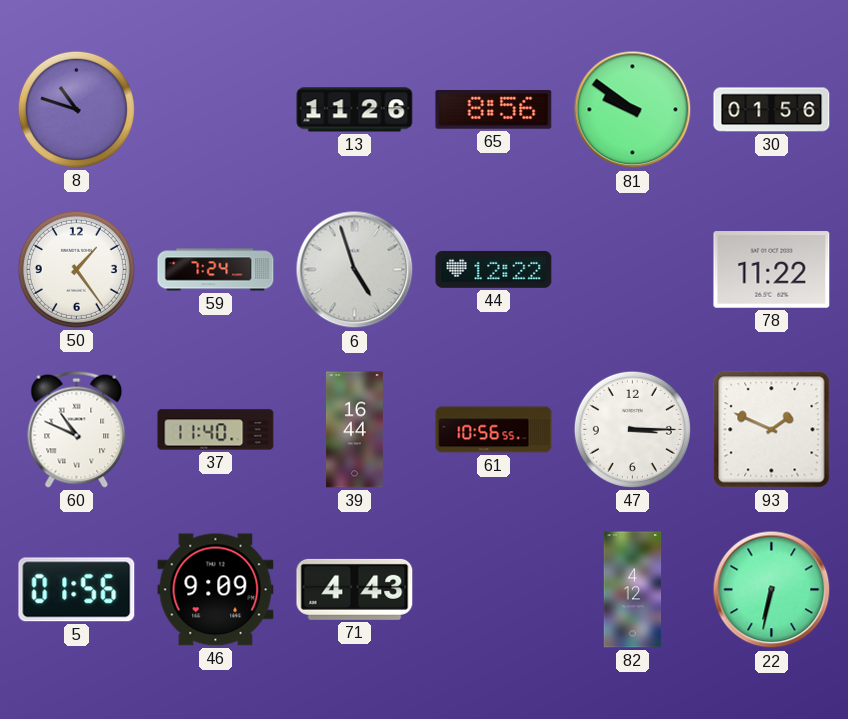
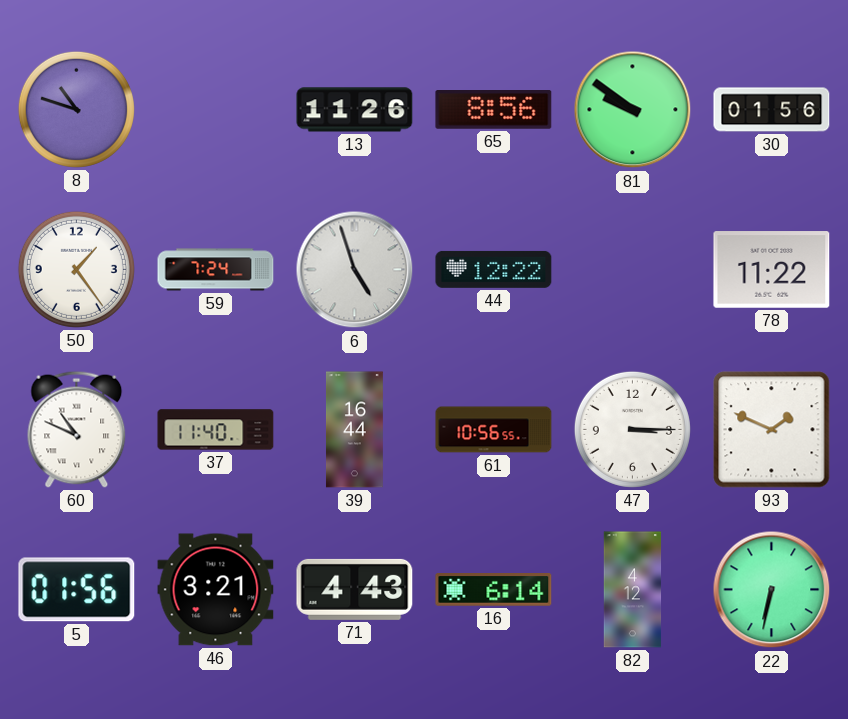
46: 9:09 -> 3:21 (216, 590)
16: none -> 6:14 (494, 590)
